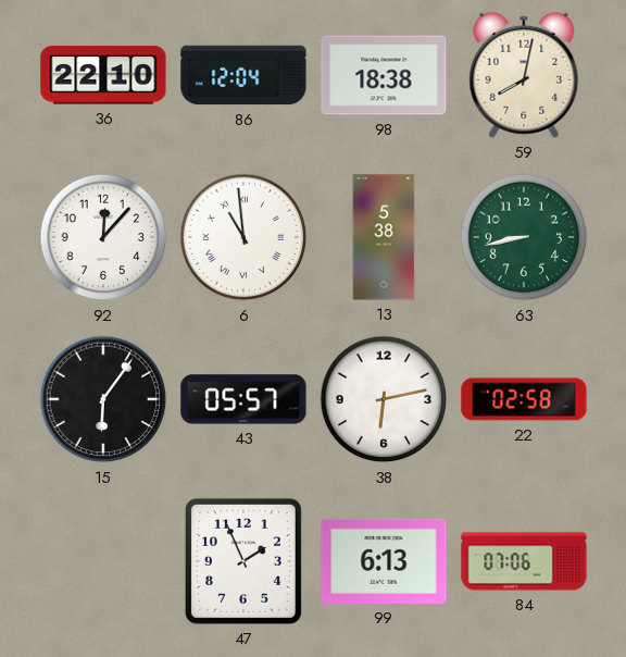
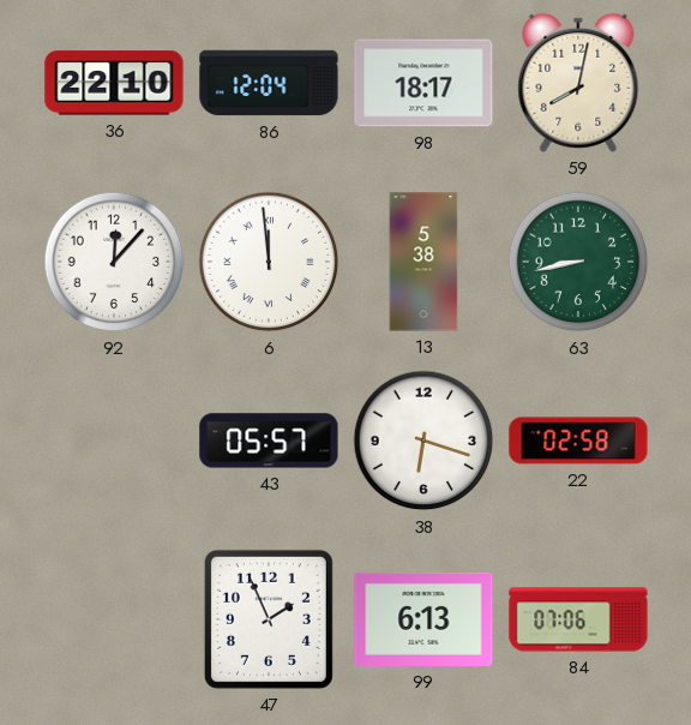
98: 18:38 -> 18:17 (423, 83)
6: 10:59 -> 11:59 (269, 262)
15: 6:06 -> none (103, 399)
38: 6:13 -> 6:18 (423, 441)
